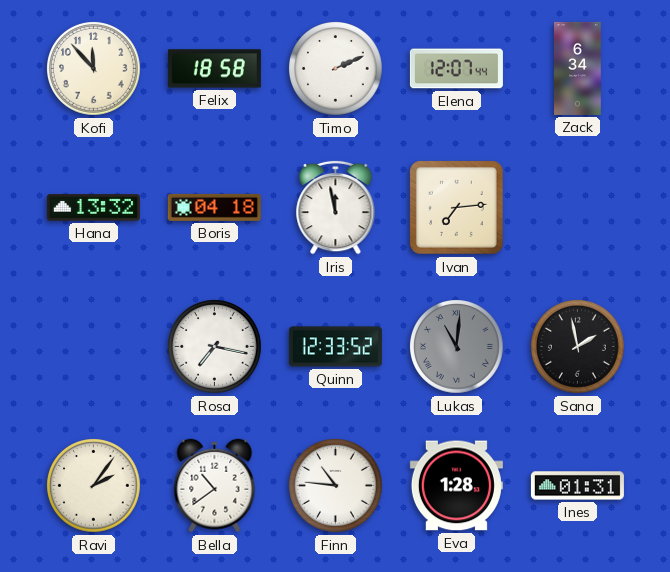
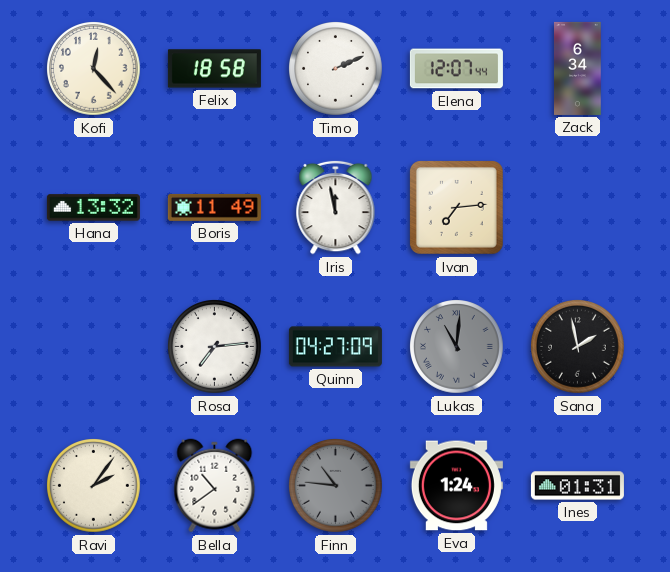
Kofi: 11:53 -> 12:23 (94, 69)
Boris: 04:18 -> 11:49 (214, 207)
Rosa: 7:17 -> 7:14 (215, 347)
Quinn: 12:33 -> 04:27 (335, 347)
Finn dial: white -> grey (336, 486)
Eva: 1:28 -> 1:24 (456, 486)
